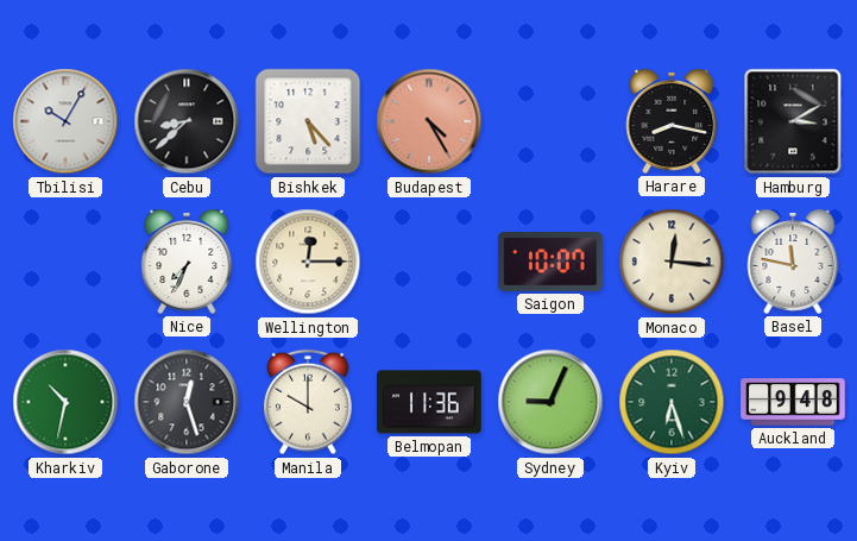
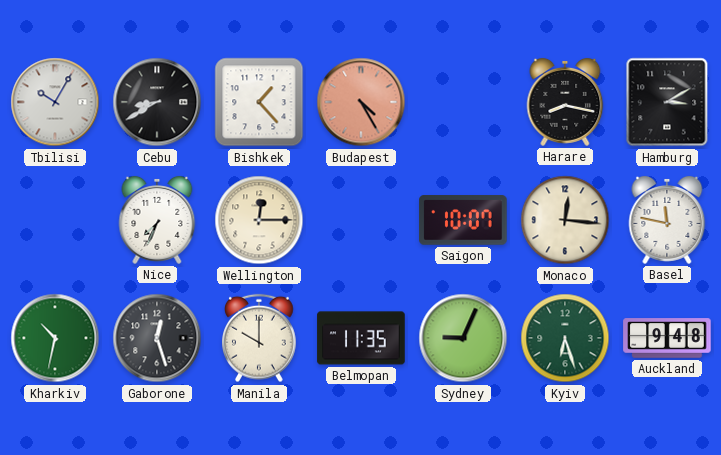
Cebu: 8:38 -> 8:40 (157, 102)
Bishkek: 5:23 -> 1:23 (259, 102)
Belmopan: 11:36 -> 11:35 (361, 338)
